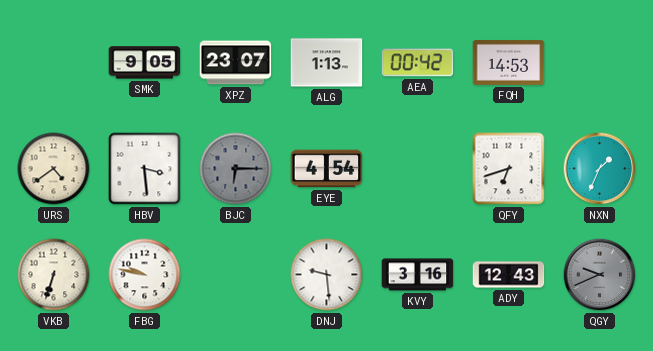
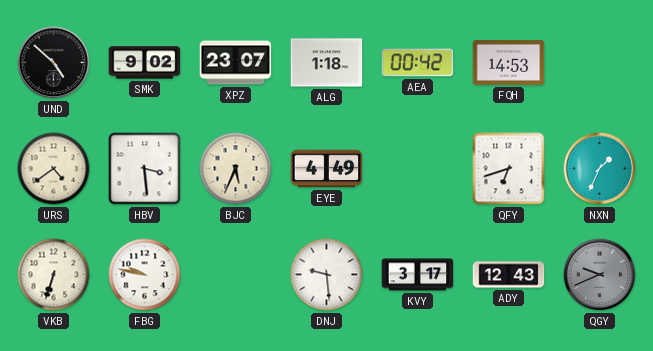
UND: none -> 4:52 (54, 63)
SMK: 9:05 -> 9:02 (145, 63)
ALG: 1:13 -> 1:18 (327, 63)
BJC: 6:15 -> 5:34 (236, 169)
BJC dial: grey -> cream (236, 169)
EYE: 4:54 -> 4:49 (327, 169)
KVY: 3:16 -> 3:17 (418, 275)
